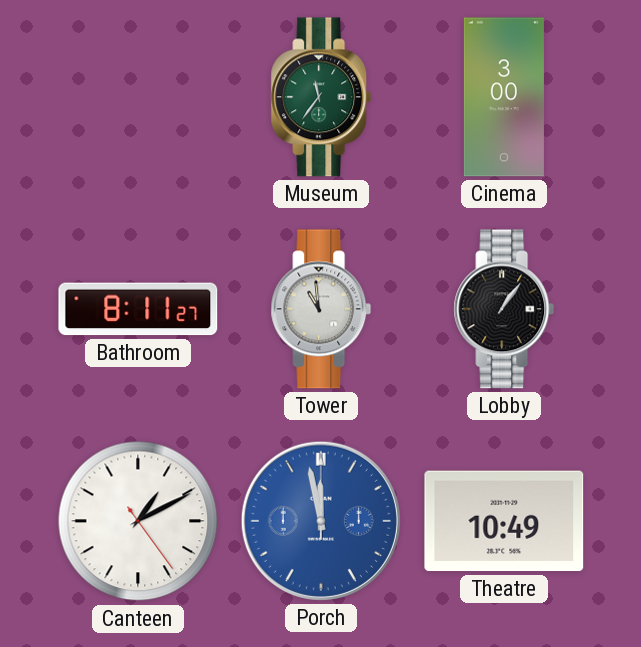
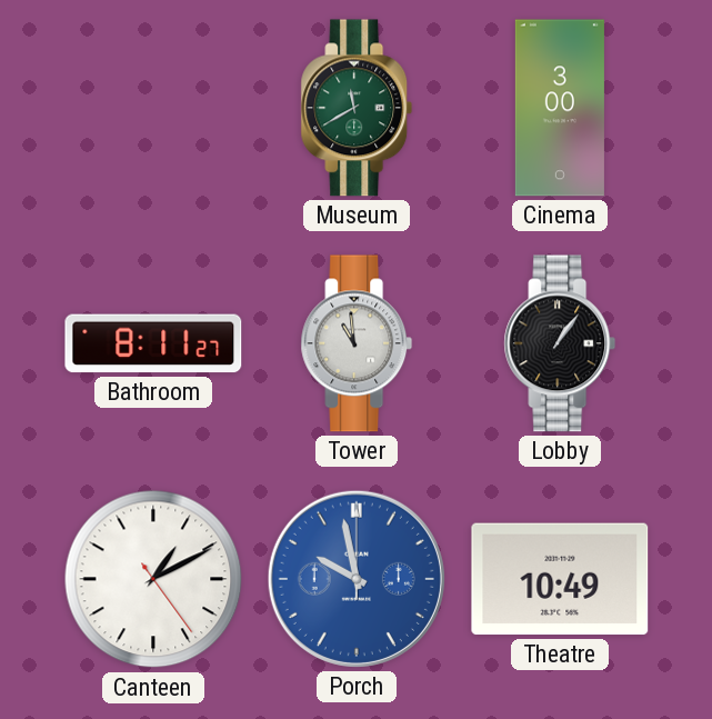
Museum: 11:36 -> 11:40 (357, 108)
Porch: 11:58 -> 9:58 (357, 579)
